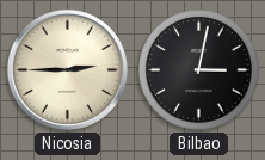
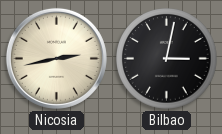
Nicosia: 2:45 -> 2:43 (56, 58)
